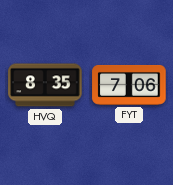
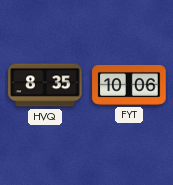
FYT: 7:06 -> 10:06 (129, 85)
